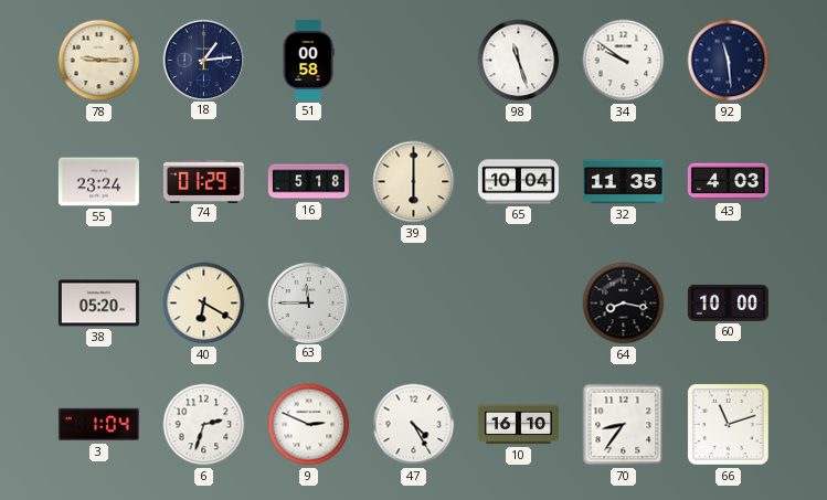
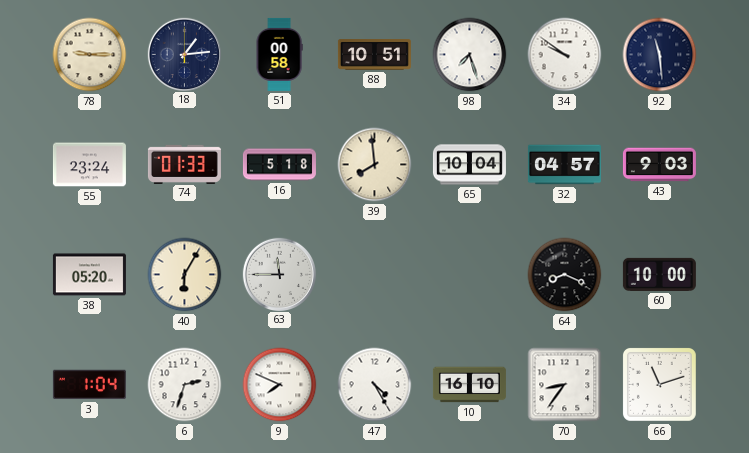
88: none -> 10:51 (374, 55)
98: 11:27 -> 7:27 (470, 55)
74: 01:29 -> 01:33 (184, 164)
39: 6:00 -> 7:59 (375, 165)
32: 11:35 -> 04:57 (564, 165)
43: 4:03 -> 9:03 (659, 165)
40: 6:20 -> 6:05 (185, 275)
64: 8:17 -> 8:19 (565, 275)
9: 2:49 -> 7:49 (280, 385)
